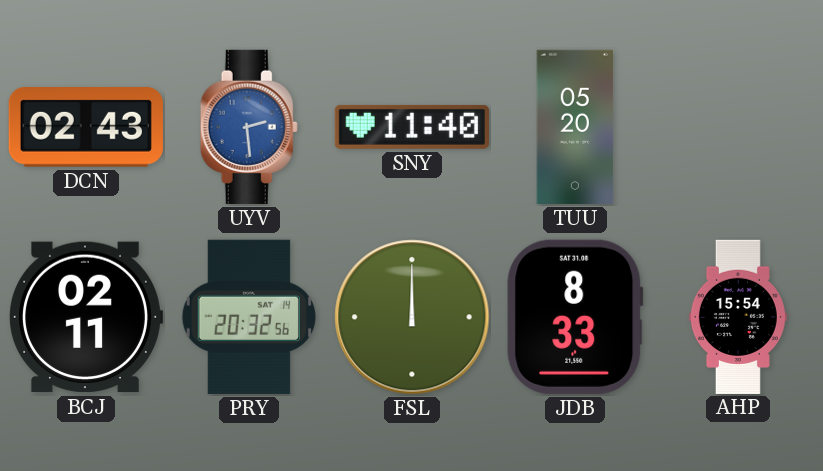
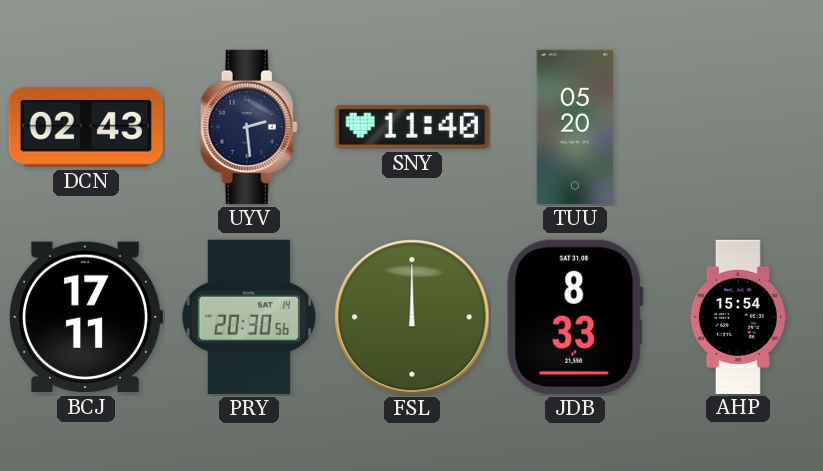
UYV dial: blue -> navy (249, 127)
BCJ: 02:11 -> 17:11 (86, 317)
PRY: 20:32 -> 20:30 (248, 317)
